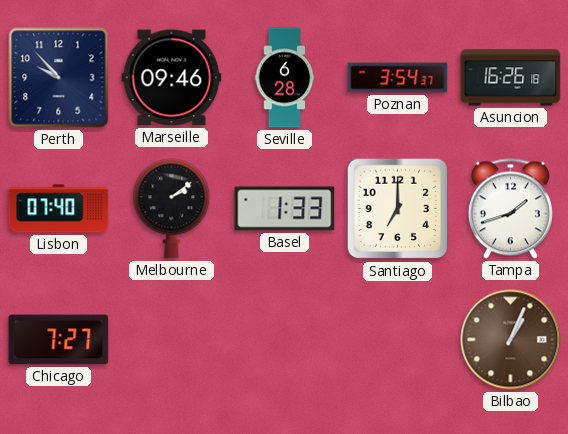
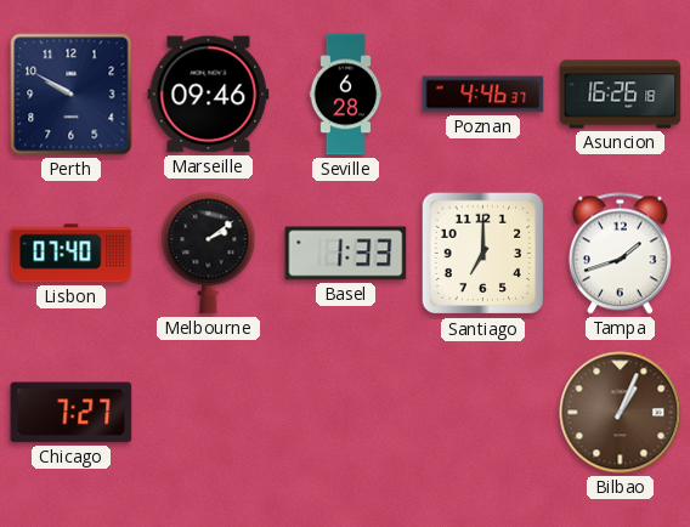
Perth: 9:53 -> 9:50 (72, 95)
Poznan: 3:54 -> 4:46 (483, 95)
